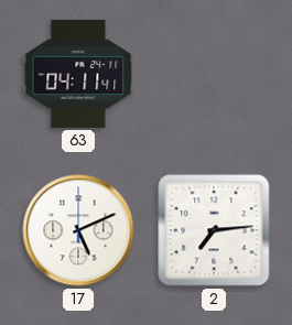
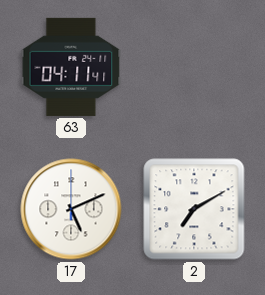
2: 7:14 -> 7:10 (194, 209)
